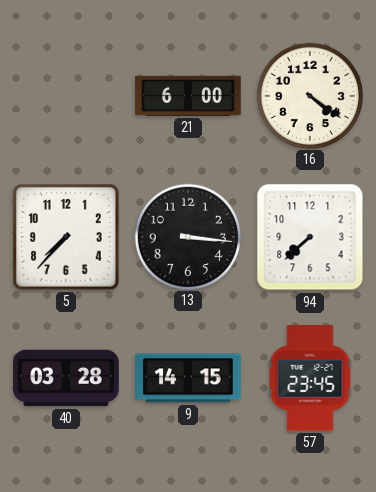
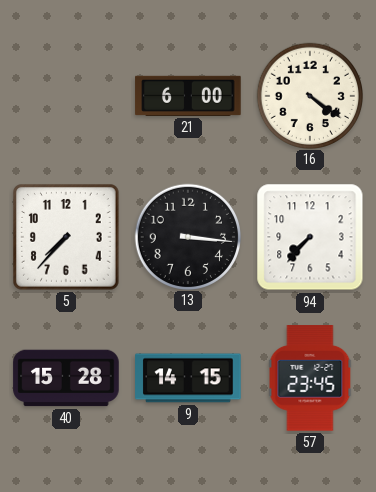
94: 7:38 -> 7:37 (310, 237)
40: 03:28 -> 15:28 (66, 378)
